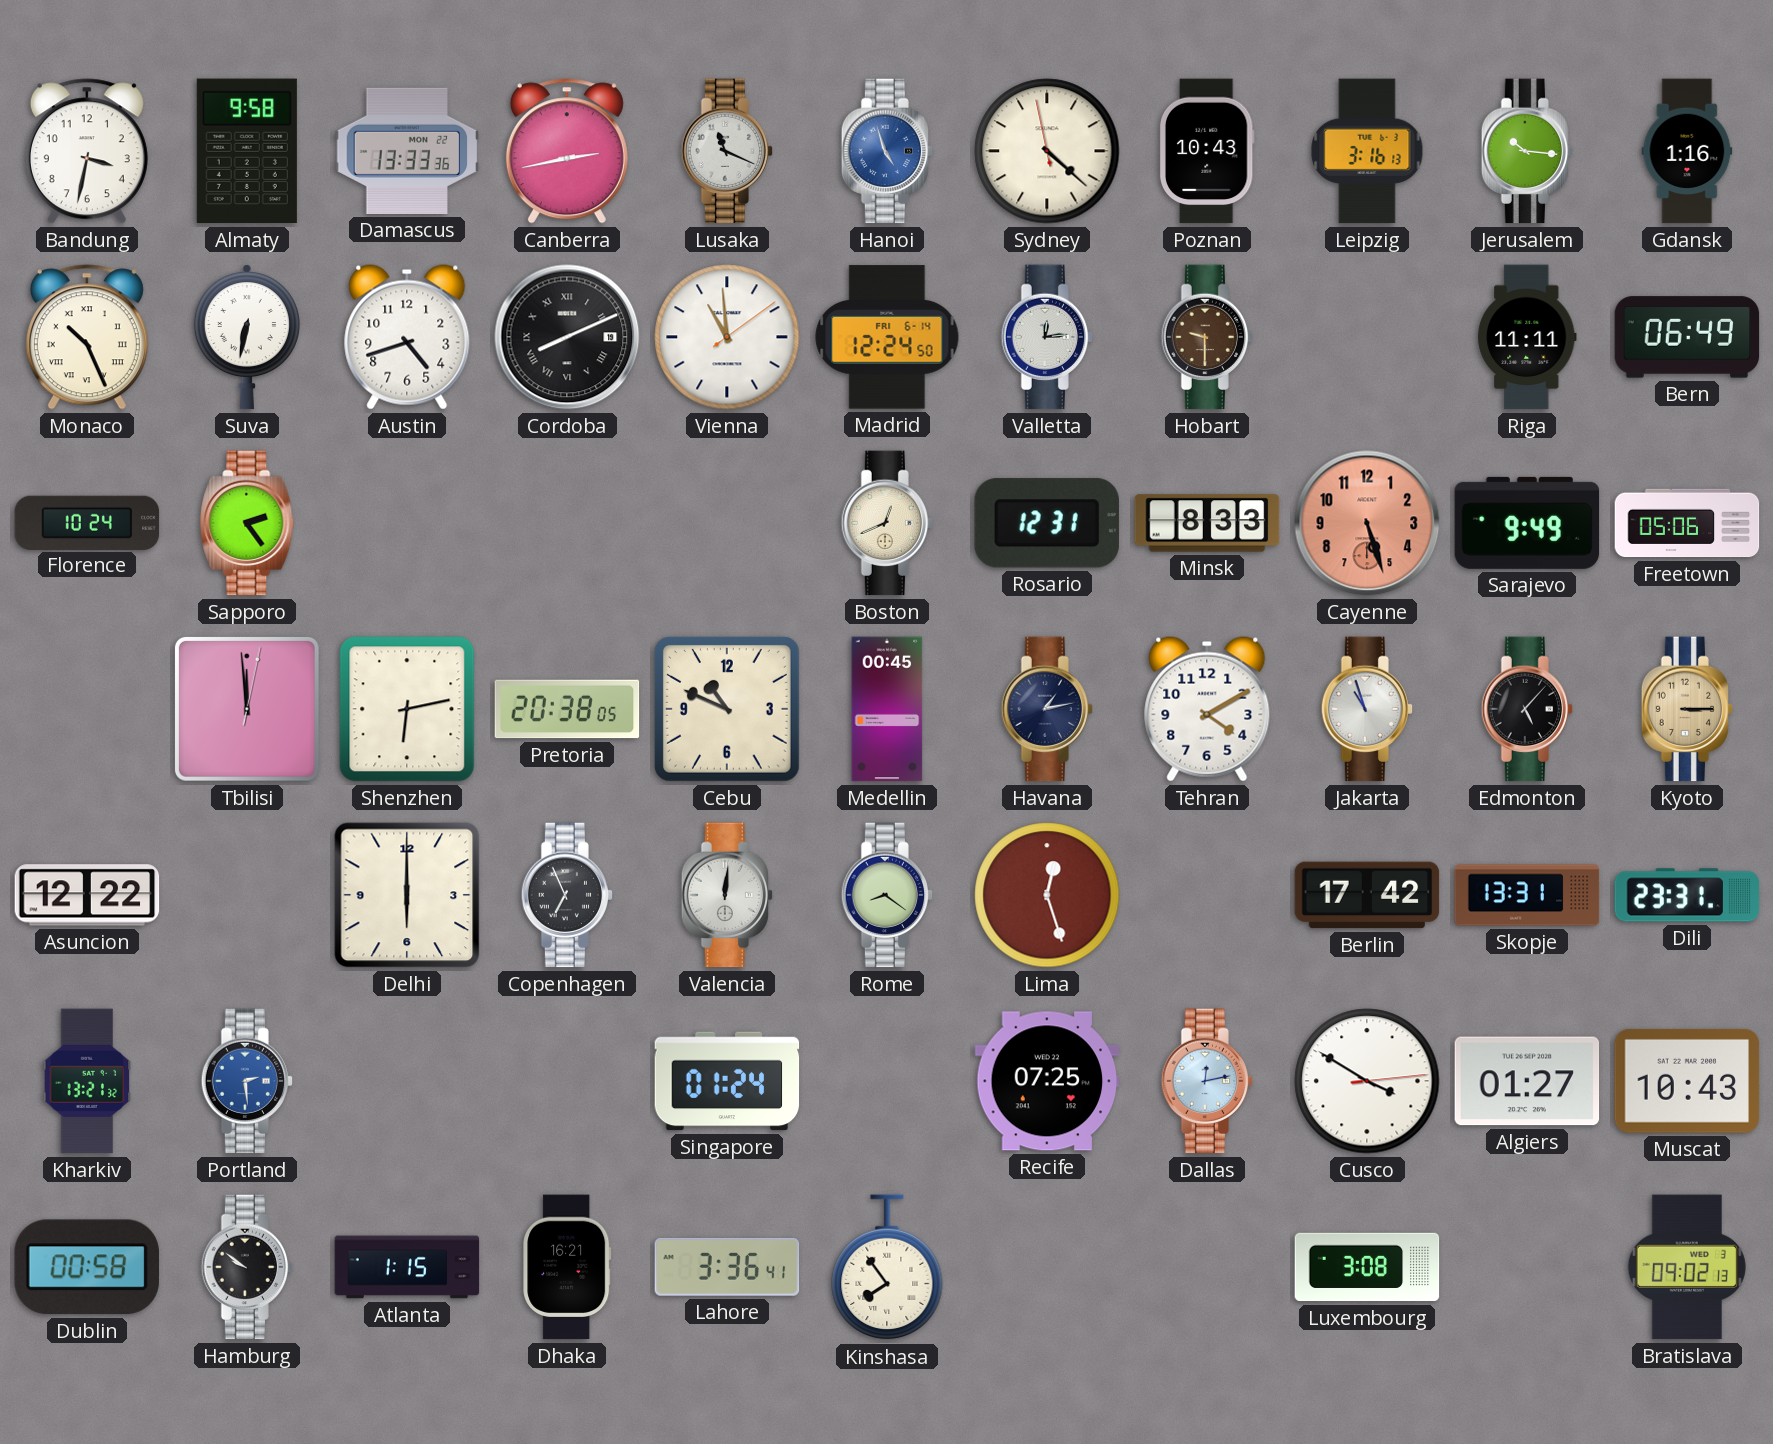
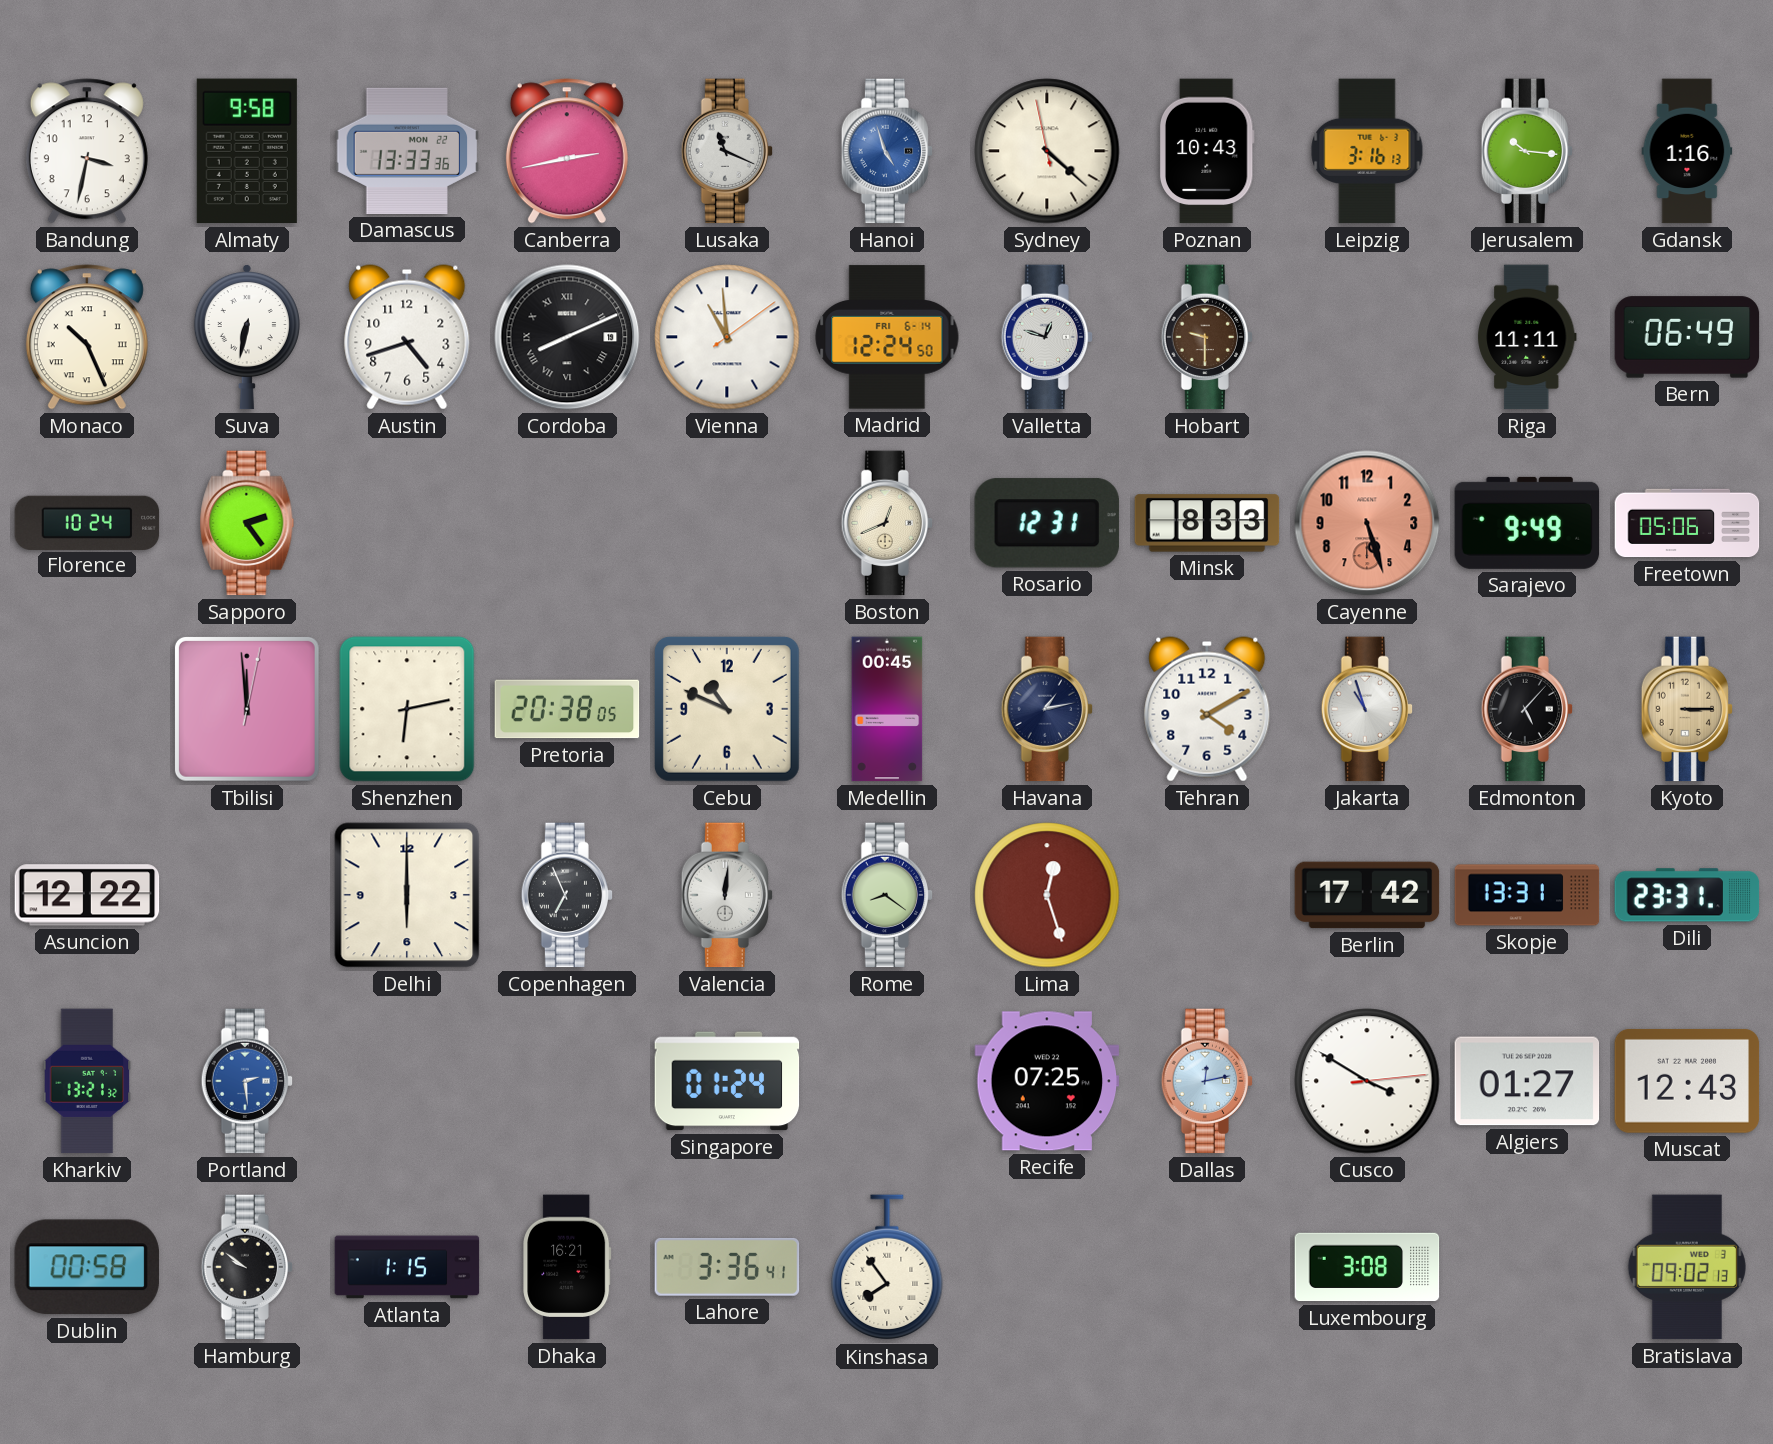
Valletta: 12:14 -> 12:48 (1047, 337)
Muscat: 10:43 -> 12:43 (1687, 1081)
